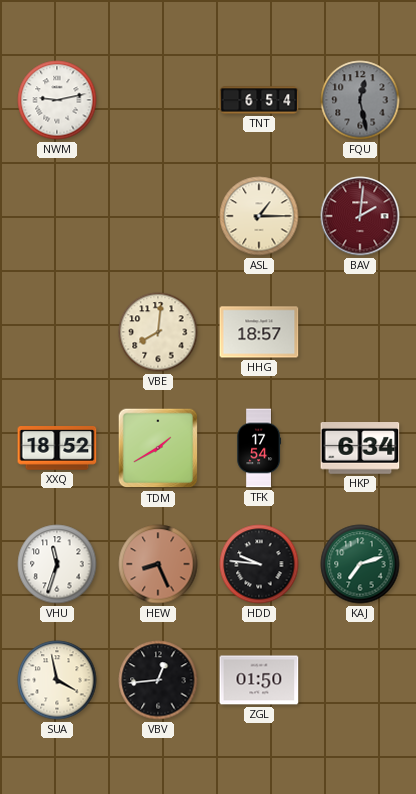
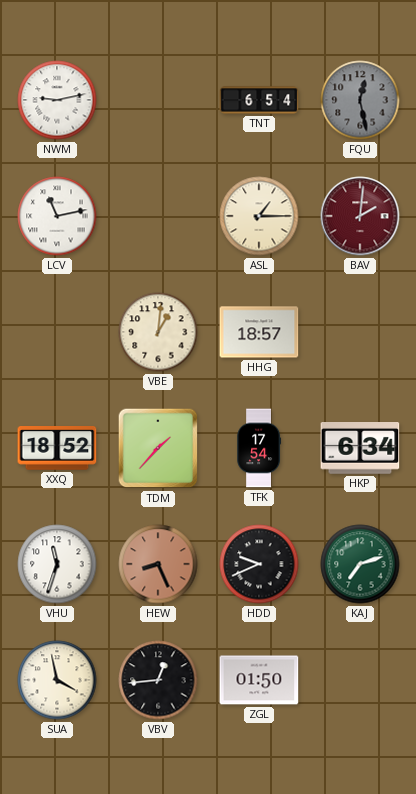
LCV: none -> 11:13 (57, 216)
VBE: 8:01 -> 1:01 (158, 332)
TDM: 1:40 -> 1:37 (158, 448)
HDD: 9:46 -> 9:41 (259, 564)
